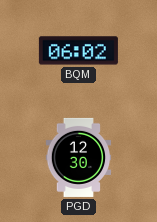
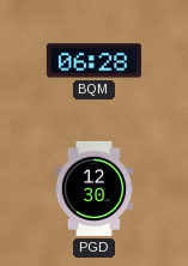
BQM: 06:02 -> 06:28 (93, 61)
